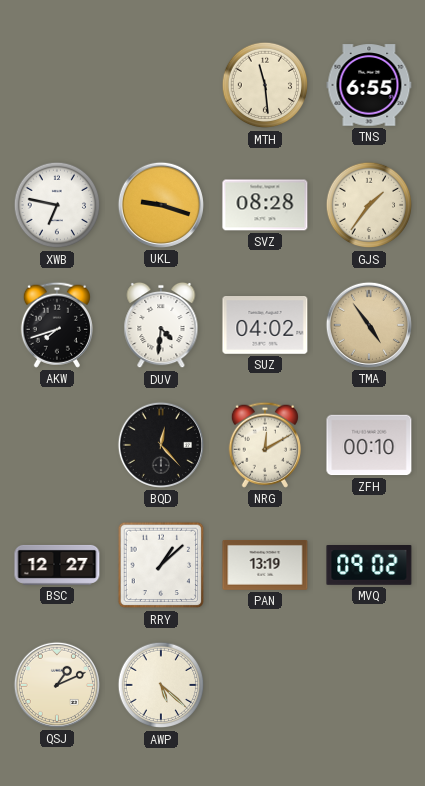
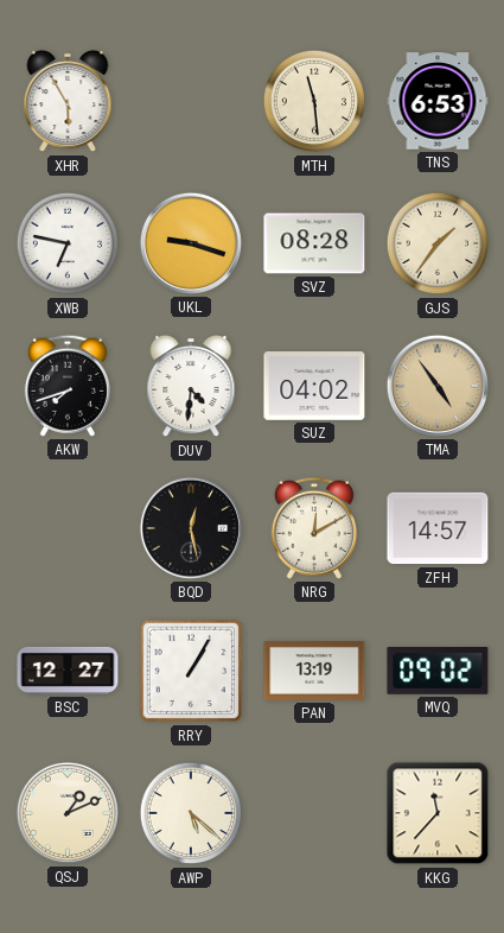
XHR: none -> 5:55 (68, 101)
TNS: 6:55 -> 6:53 (438, 101)
BQD: 12:23 -> 12:28 (191, 528)
ZFH: 00:10 -> 14:57 (438, 528)
RRY: 1:08 -> 1:05 (191, 671)
KKG: none -> 11:37 (438, 813)
